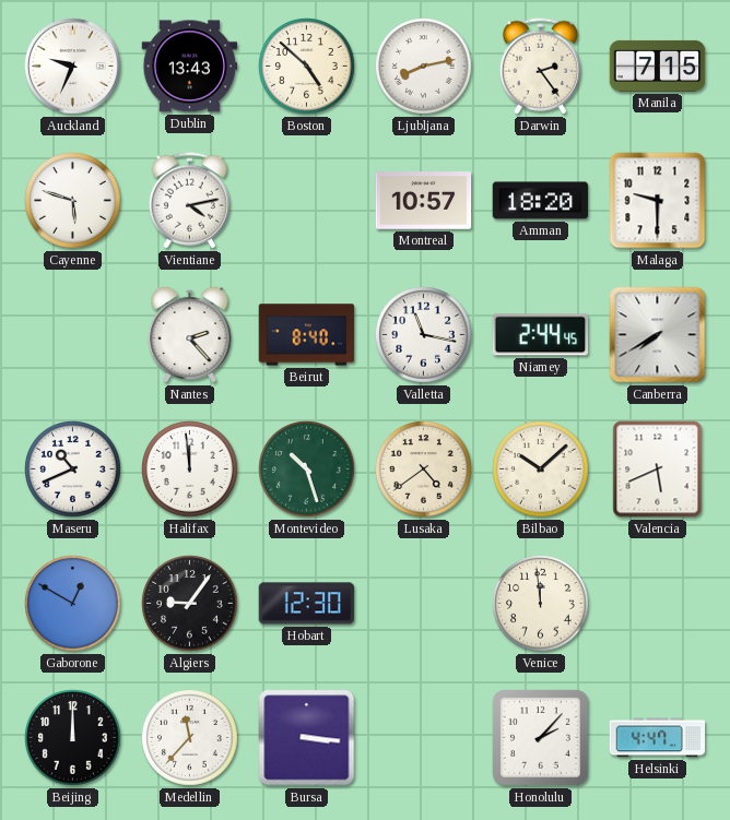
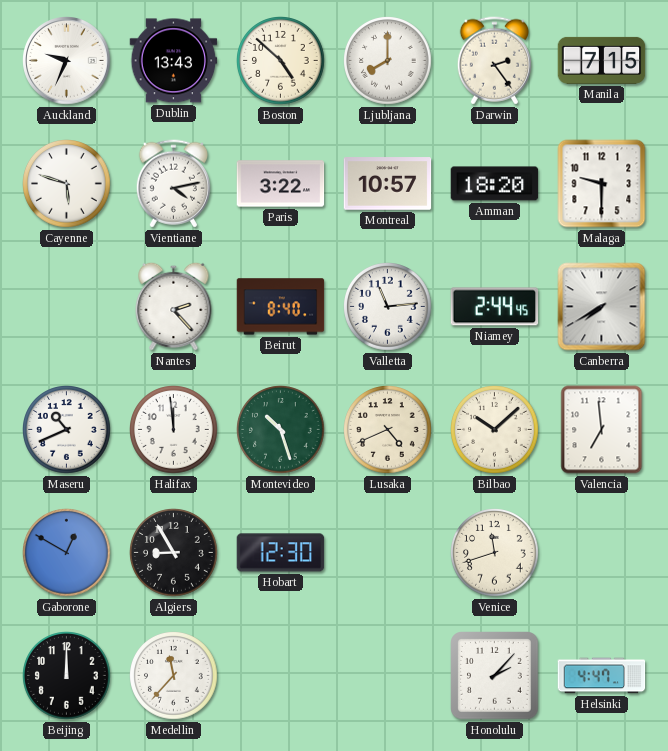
Ljubljana: 8:13 -> 8:00 (388, 61)
Paris: none -> 3:22 (281, 184)
Valletta: 11:17 -> 11:14 (388, 307)
Lusaka: 4:39 -> 4:41 (388, 430)
Valencia: 5:41 -> 6:59 (602, 430)
Algiers: 9:06 -> 8:55 (174, 553)
Venice: 11:59 -> 11:42 (495, 553)
Bursa: 3:16 -> none (307, 738)
